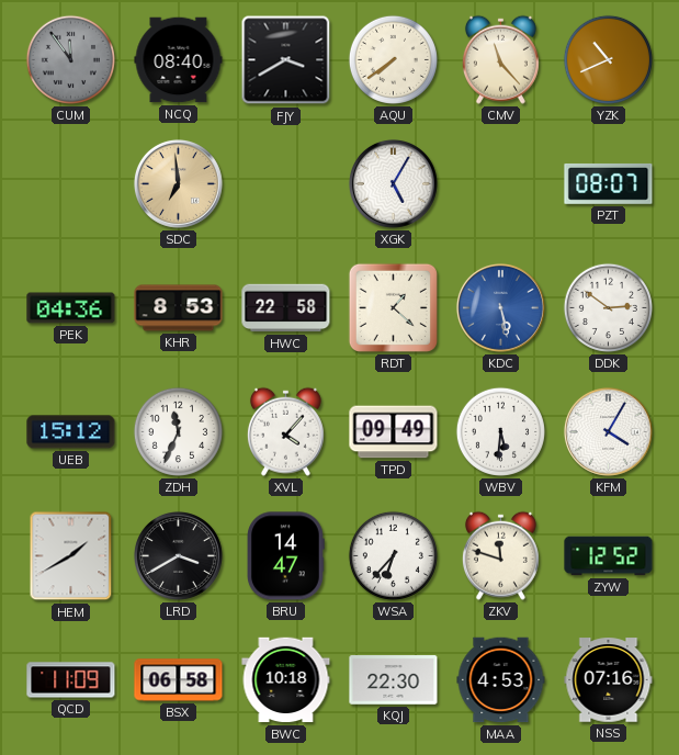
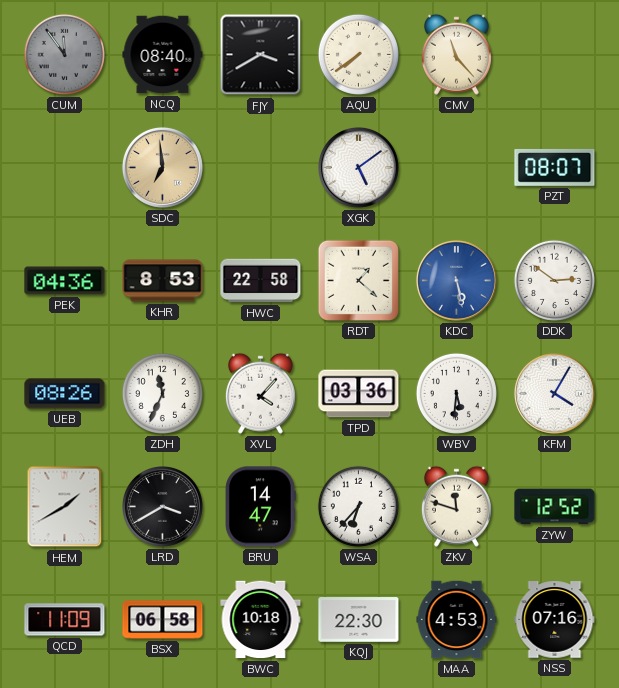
YZK: 10:41 -> none (608, 59)
XGK: 5:05 -> 5:09 (358, 167)
UEB: 15:12 -> 08:26 (65, 394)
TPD: 09:49 -> 03:36 (359, 394)
